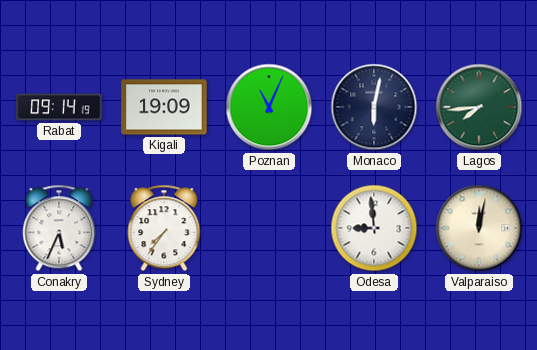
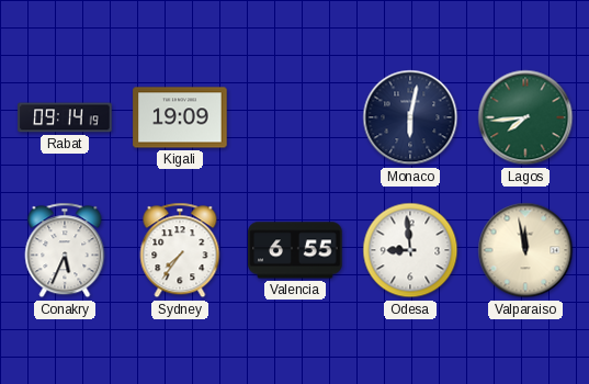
Poznan: 11:04 -> none (269, 107)
Valencia: none -> 6:55 (295, 250)
Valparaiso: 12:02 -> 11:58 (525, 250)
